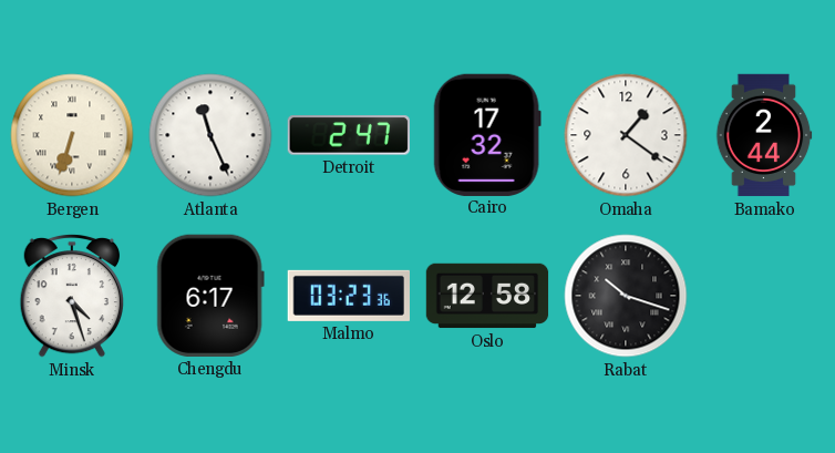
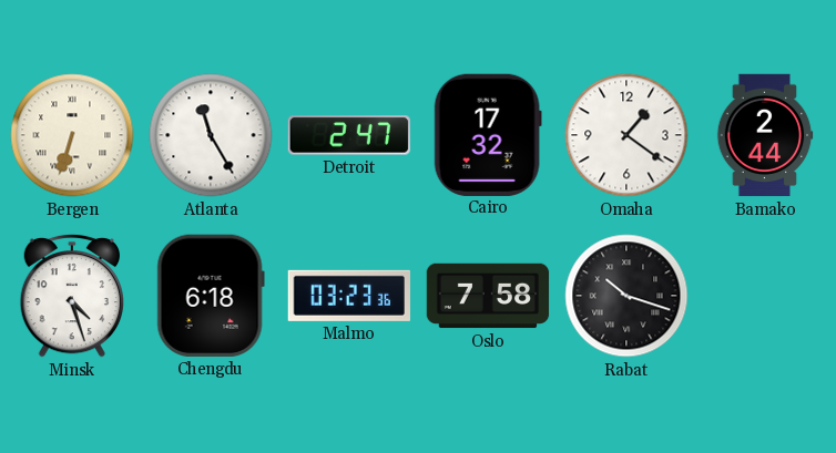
Atlanta: 11:26 -> 11:25 (211, 135)
Chengdu: 6:17 -> 6:18 (211, 296)
Oslo: 12:58 -> 7:58 (488, 296)
